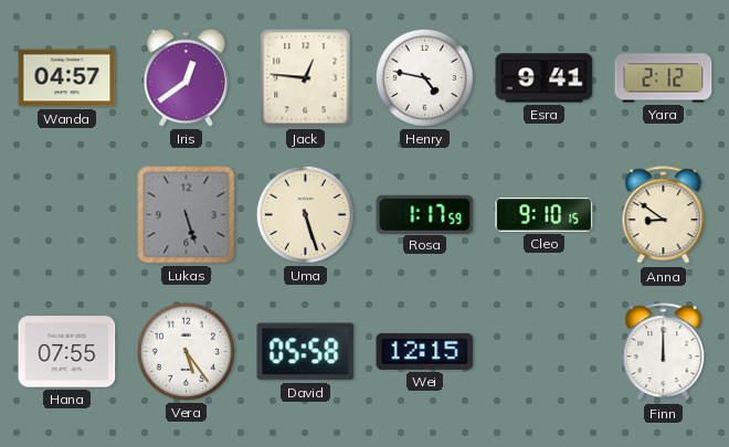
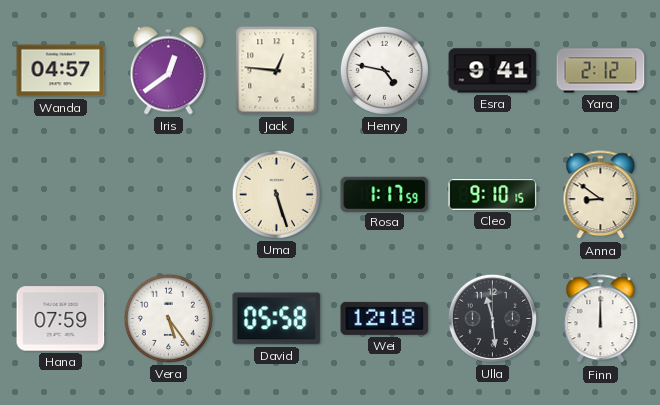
Lukas: 5:27 -> none (187, 215)
Hana: 07:55 -> 07:59 (61, 319)
Wei: 12:15 -> 12:18 (385, 318)
Ulla: none -> 11:29 (492, 318)
